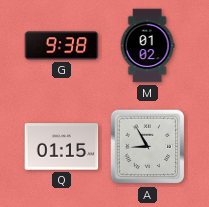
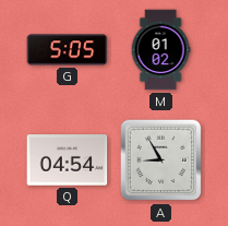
G: 9:38 -> 5:05 (68, 50)
Q: 01:15 -> 04:54 (68, 160)
